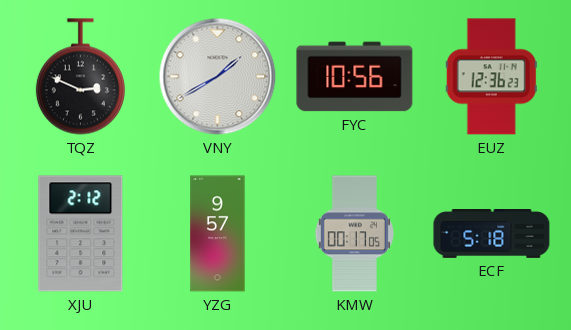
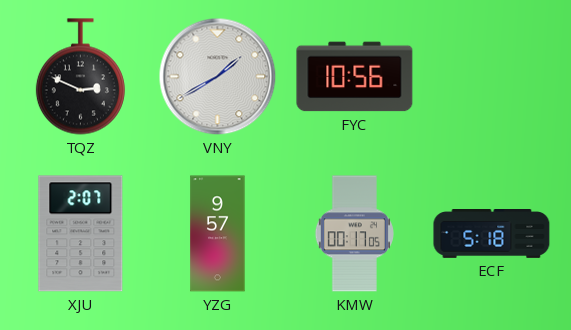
EUZ: 12:36 -> none (491, 77)
XJU: 2:12 -> 2:07 (81, 234)
